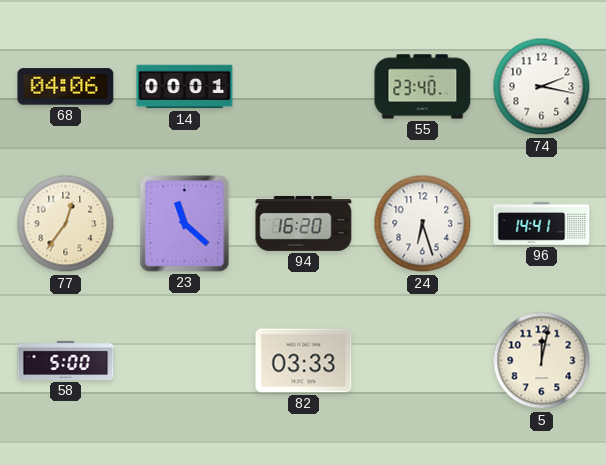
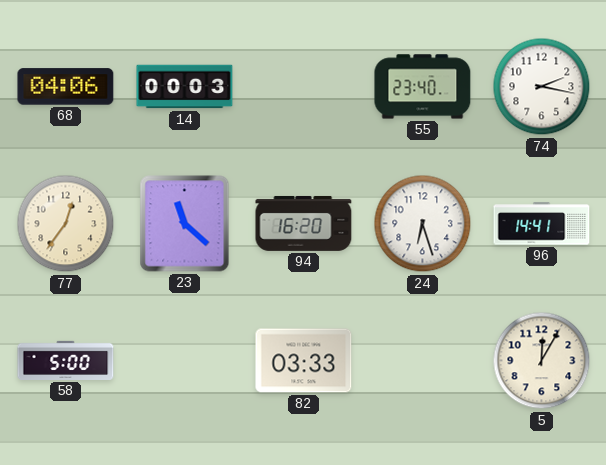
14: 00:01 -> 00:03 (185, 87)
5: 12:02 -> 12:05 (542, 361)
